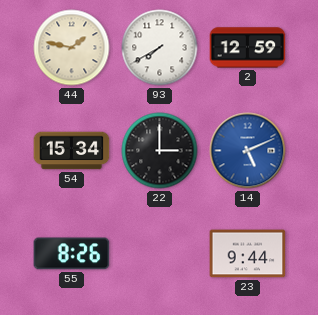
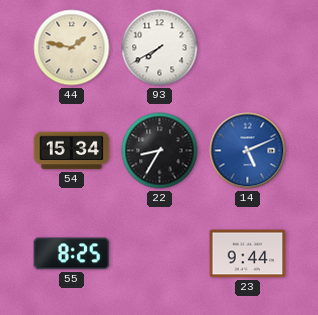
2: 12:59 -> none (248, 48)
22: 3:00 -> 8:35 (160, 151)
55: 8:26 -> 8:25 (72, 254)
